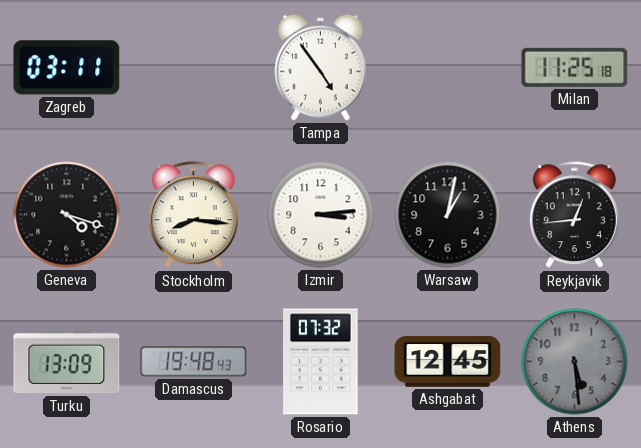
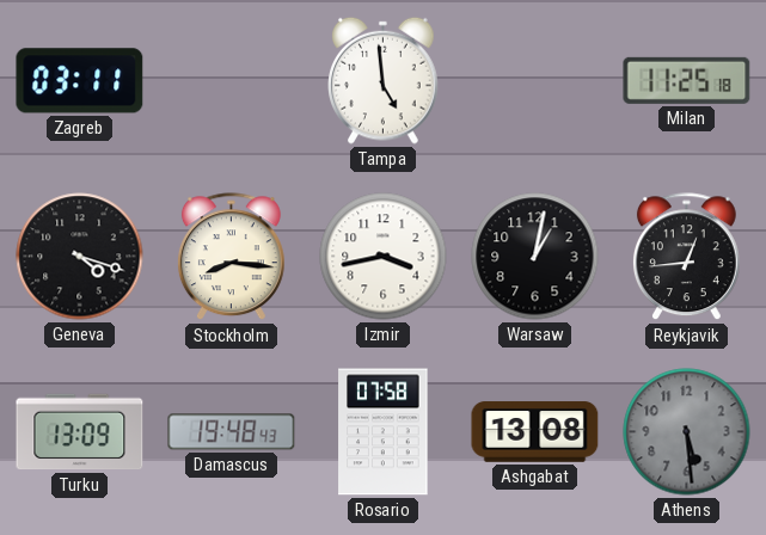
Tampa: 4:54 -> 4:59 (384, 80)
Izmir: 3:14 -> 3:43 (384, 257)
Rosario: 07:32 -> 07:58 (384, 432)
Ashgabat: 12:45 -> 13:08 (535, 432)
